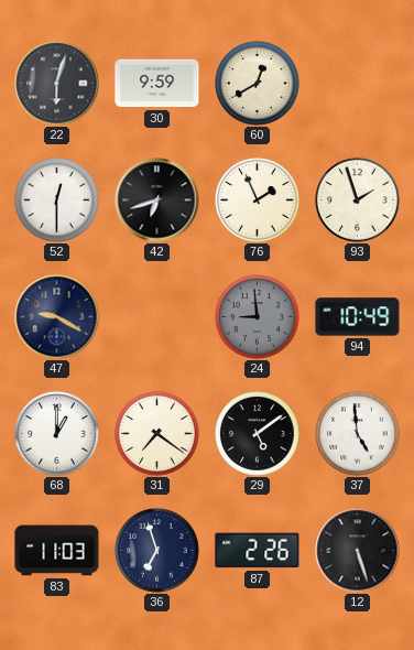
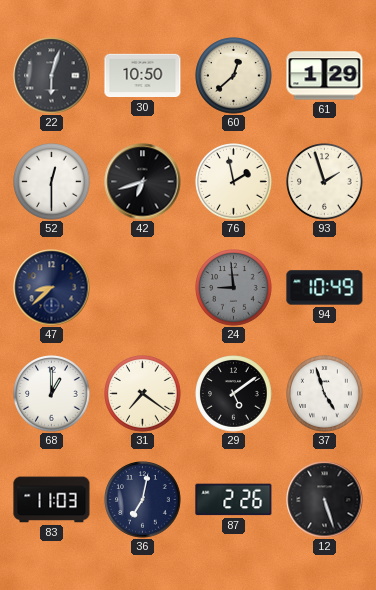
30: 9:59 -> 10:50 (143, 76)
60: 12:40 -> 12:38 (234, 76)
61: none -> 1:29 (325, 76)
76: 1:56 -> 1:58 (234, 182)
47: 9:20 -> 8:38 (52, 288)
37: 4:59 -> 4:57 (325, 394)
36: 6:57 -> 7:02 (143, 500)
